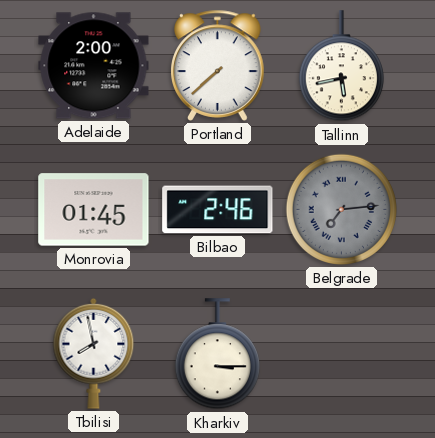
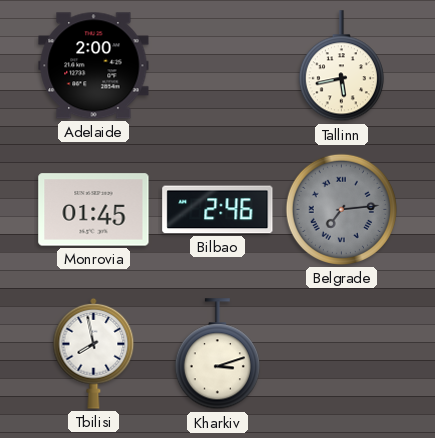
Portland: 7:38 -> none (218, 65)
Kharkiv: 3:15 -> 3:12 (217, 354)
